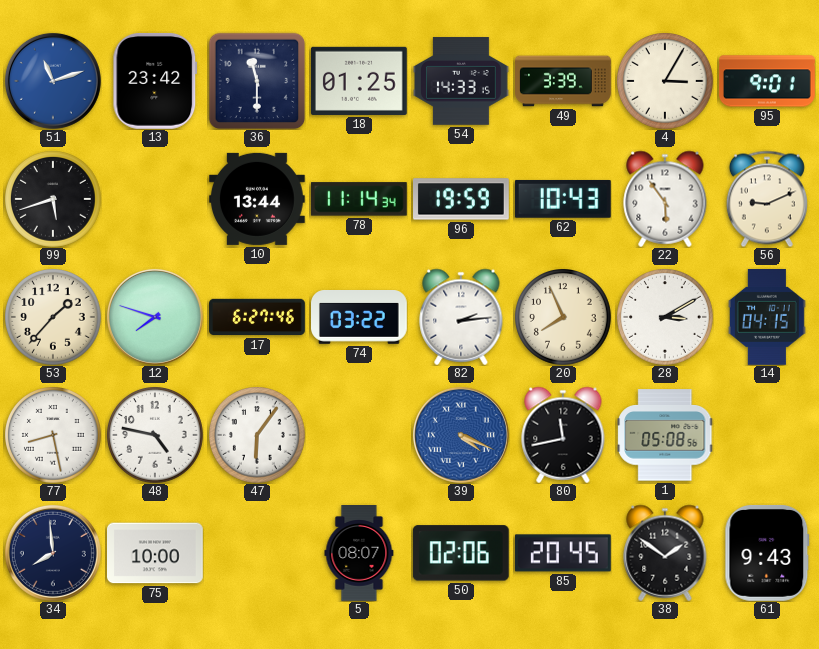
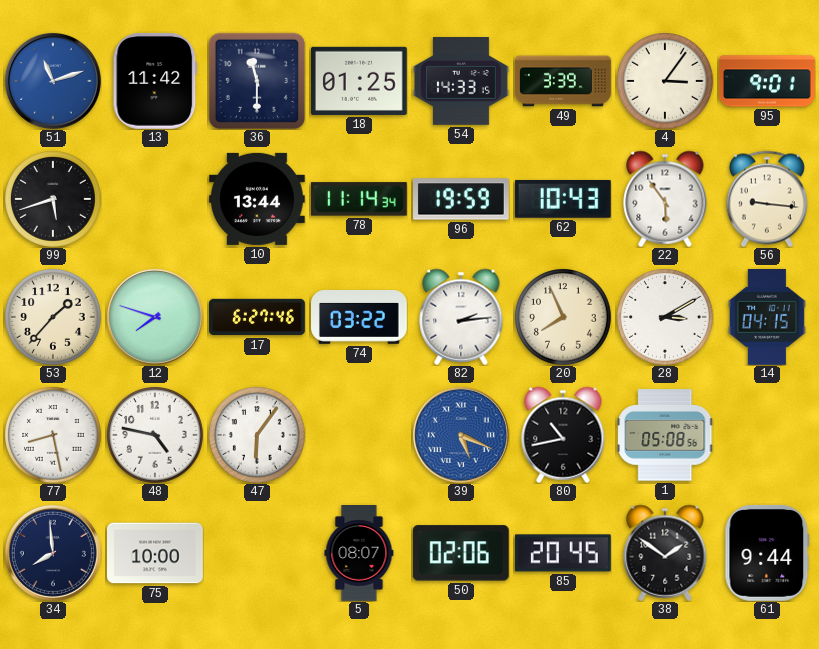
13: 23:42 -> 11:42 (155, 81)
4: 3:05 -> 3:06 (665, 81)
56: 9:11 -> 9:16 (767, 199)
39: 4:19 -> 5:19 (461, 435)
80: 11:43 -> 10:43 (563, 435)
61: 9:43 -> 9:44 (767, 553)
